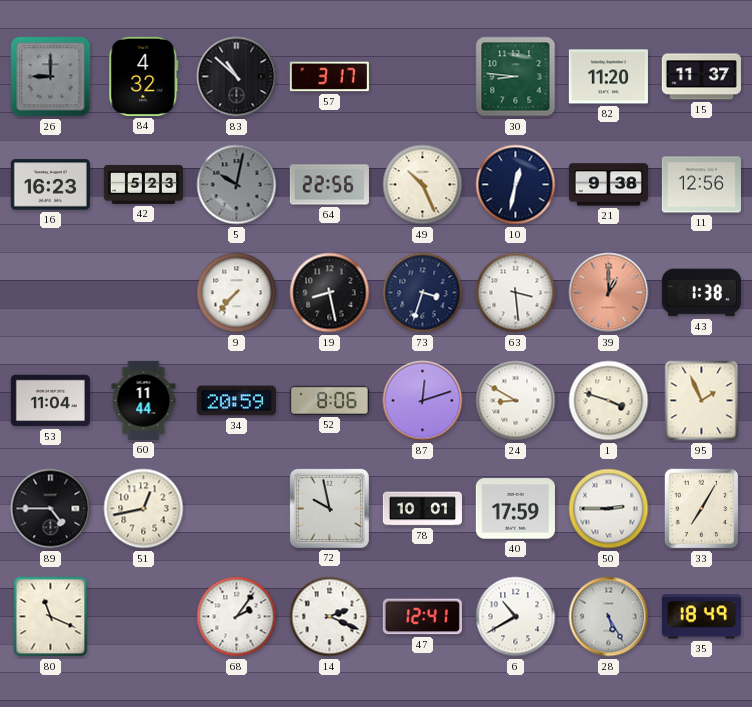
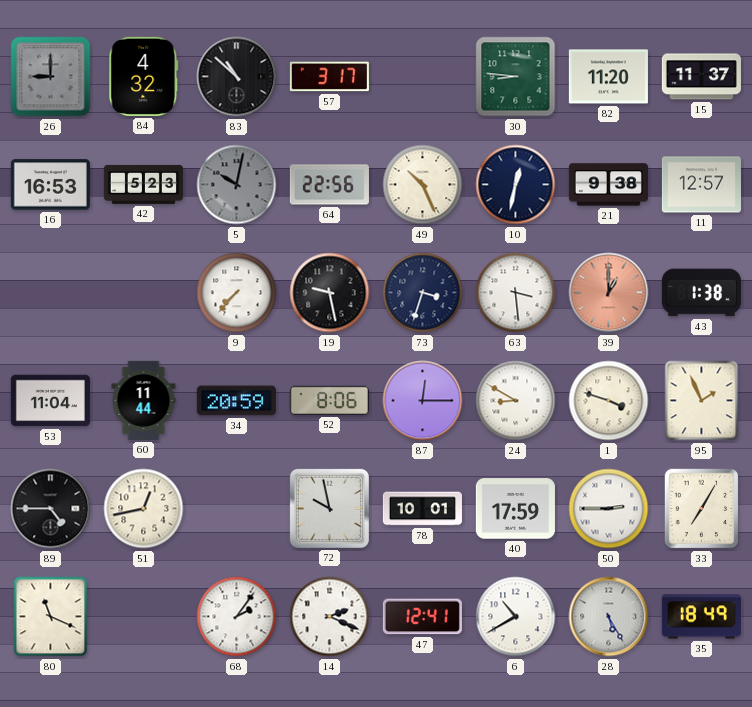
16: 16:23 -> 16:53 (50, 185)
11: 12:56 -> 12:57 (701, 185)
19: 8:28 -> 9:28 (330, 293)
87: 12:12 -> 12:15 (423, 401)
